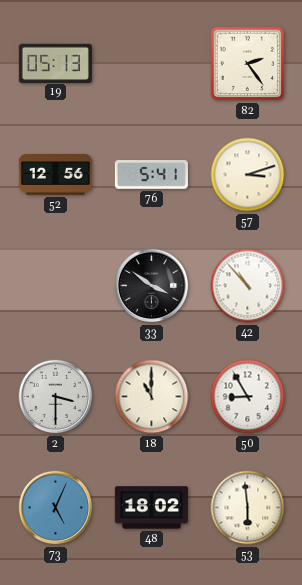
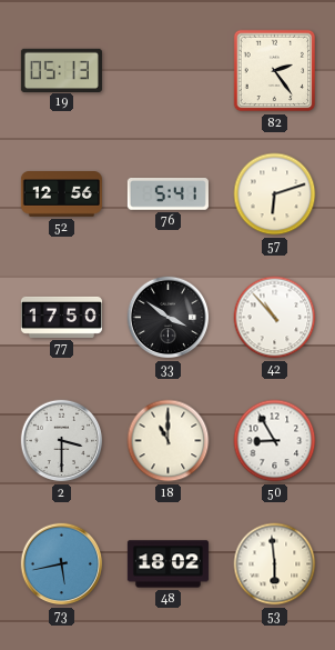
57: 3:12 -> 6:12 (275, 194)
77: none -> 17:50 (61, 317)
73: 5:04 -> 5:43 (62, 564)
